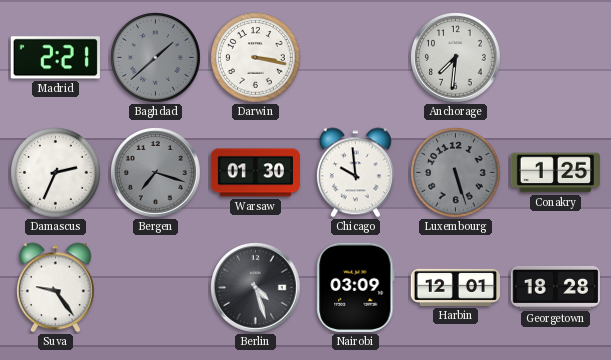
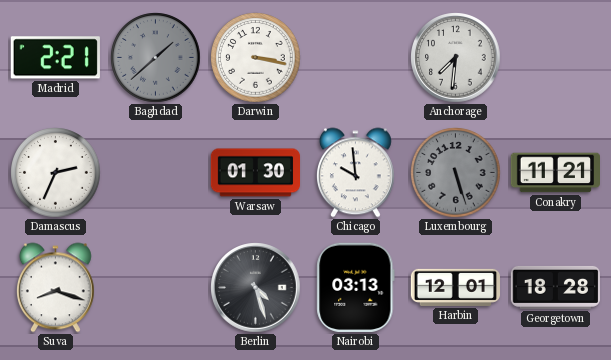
Bergen: 7:18 -> none (156, 173)
Conakry: 1:25 -> 11:21 (555, 173)
Suva: 9:24 -> 8:18 (55, 288)
Nairobi: 03:09 -> 03:13 (356, 287)
